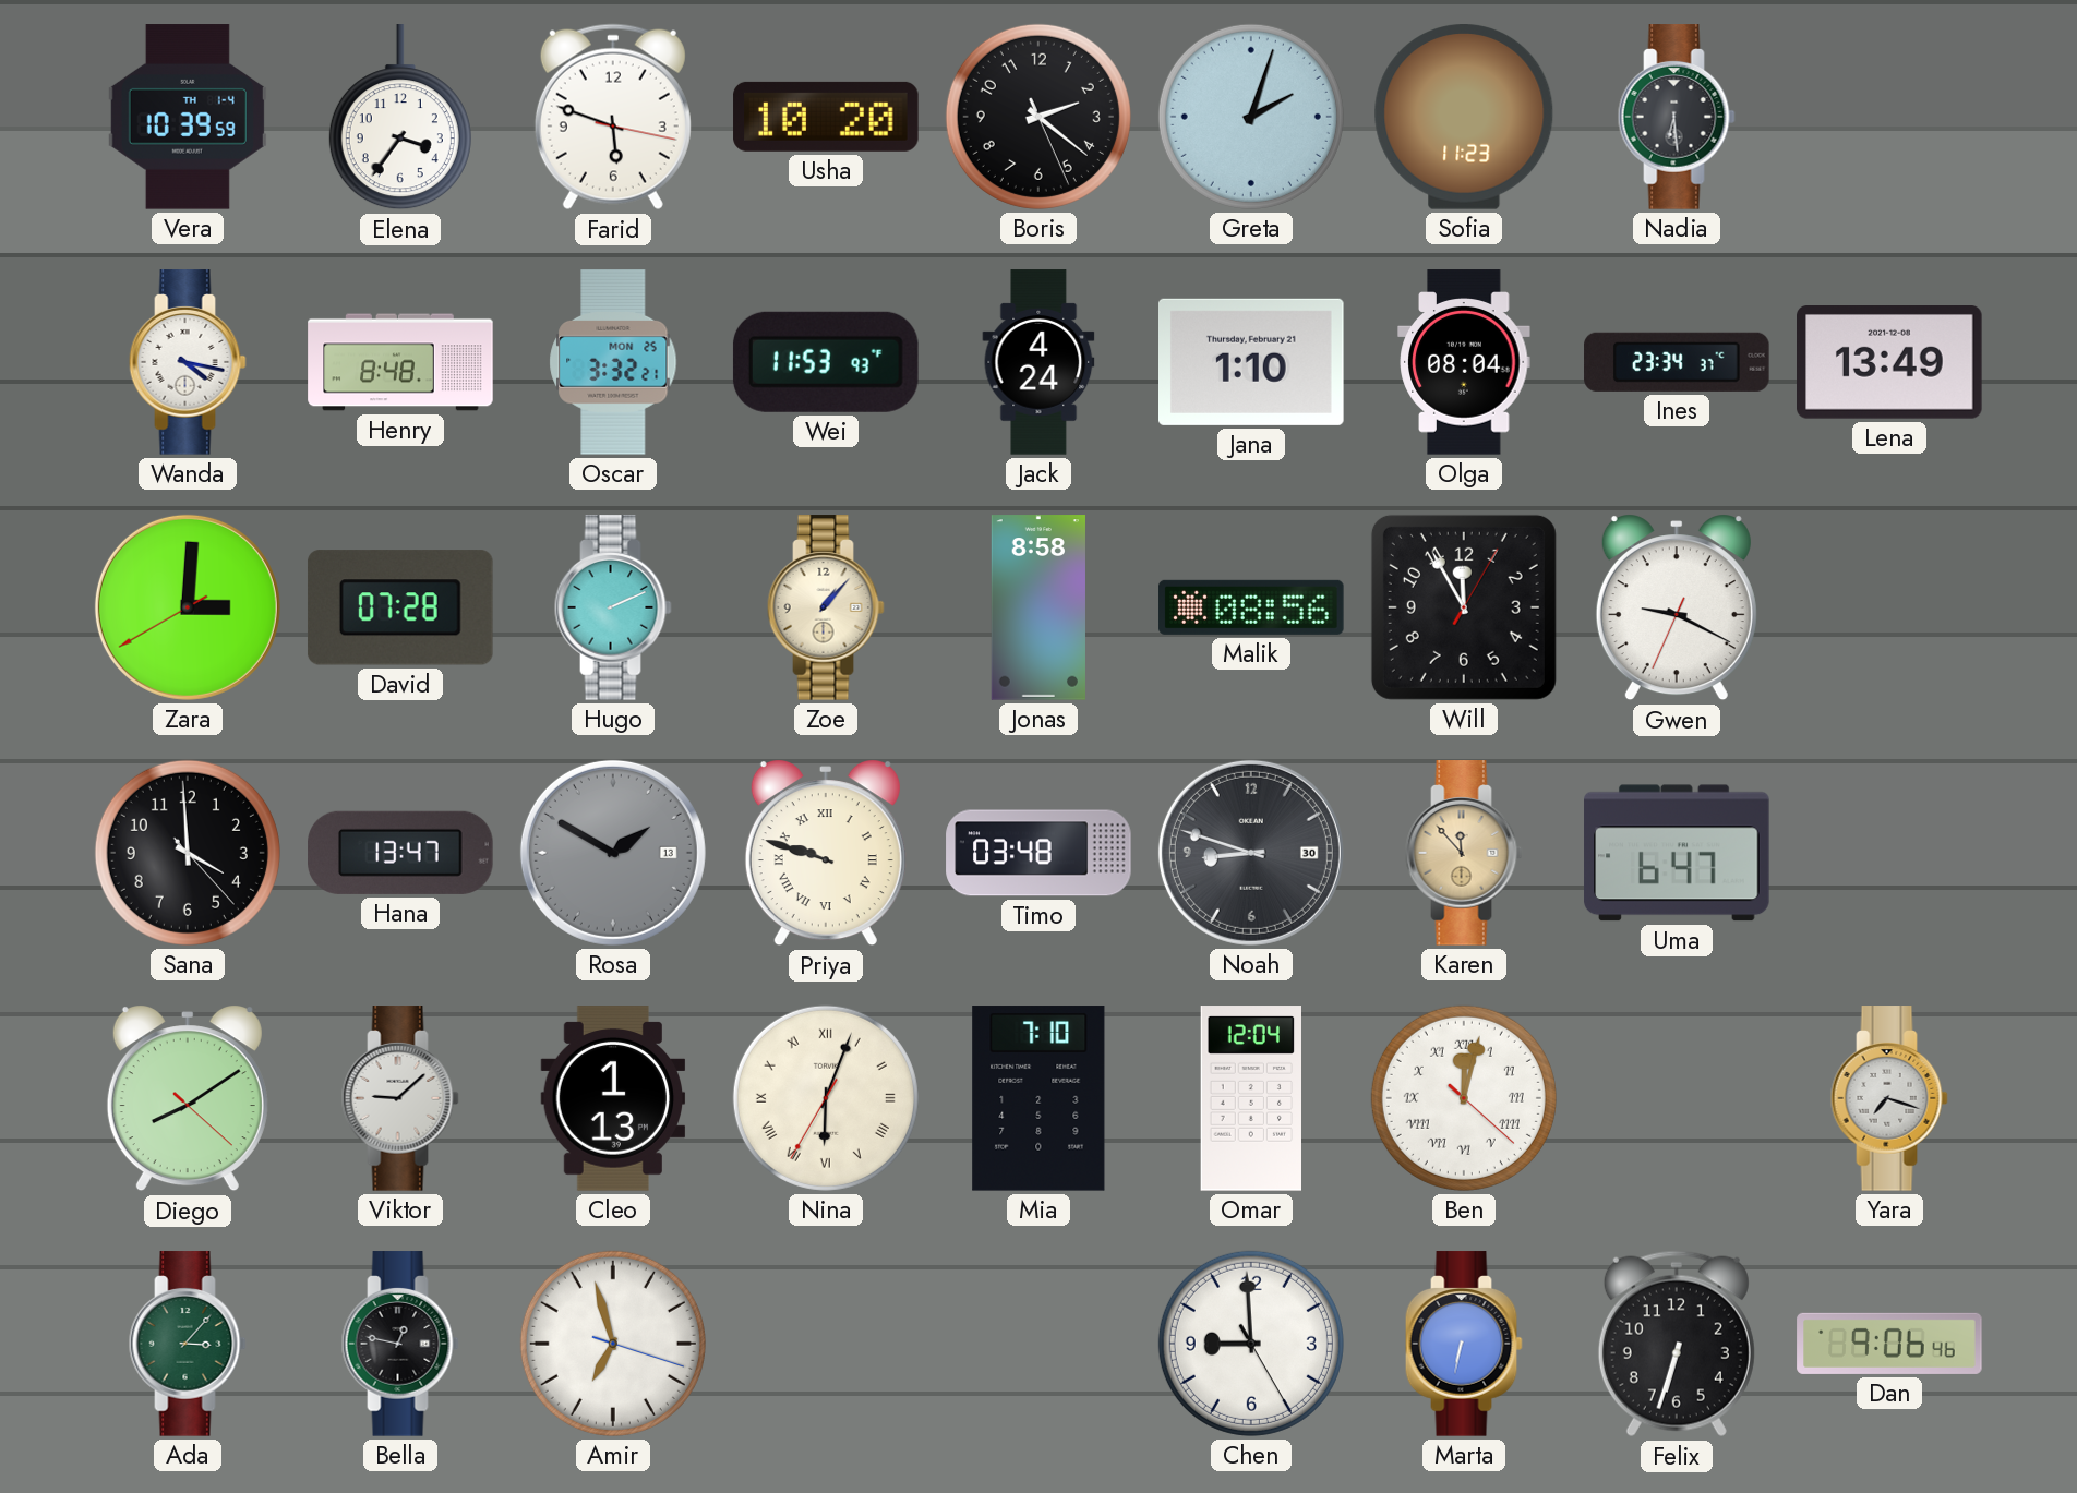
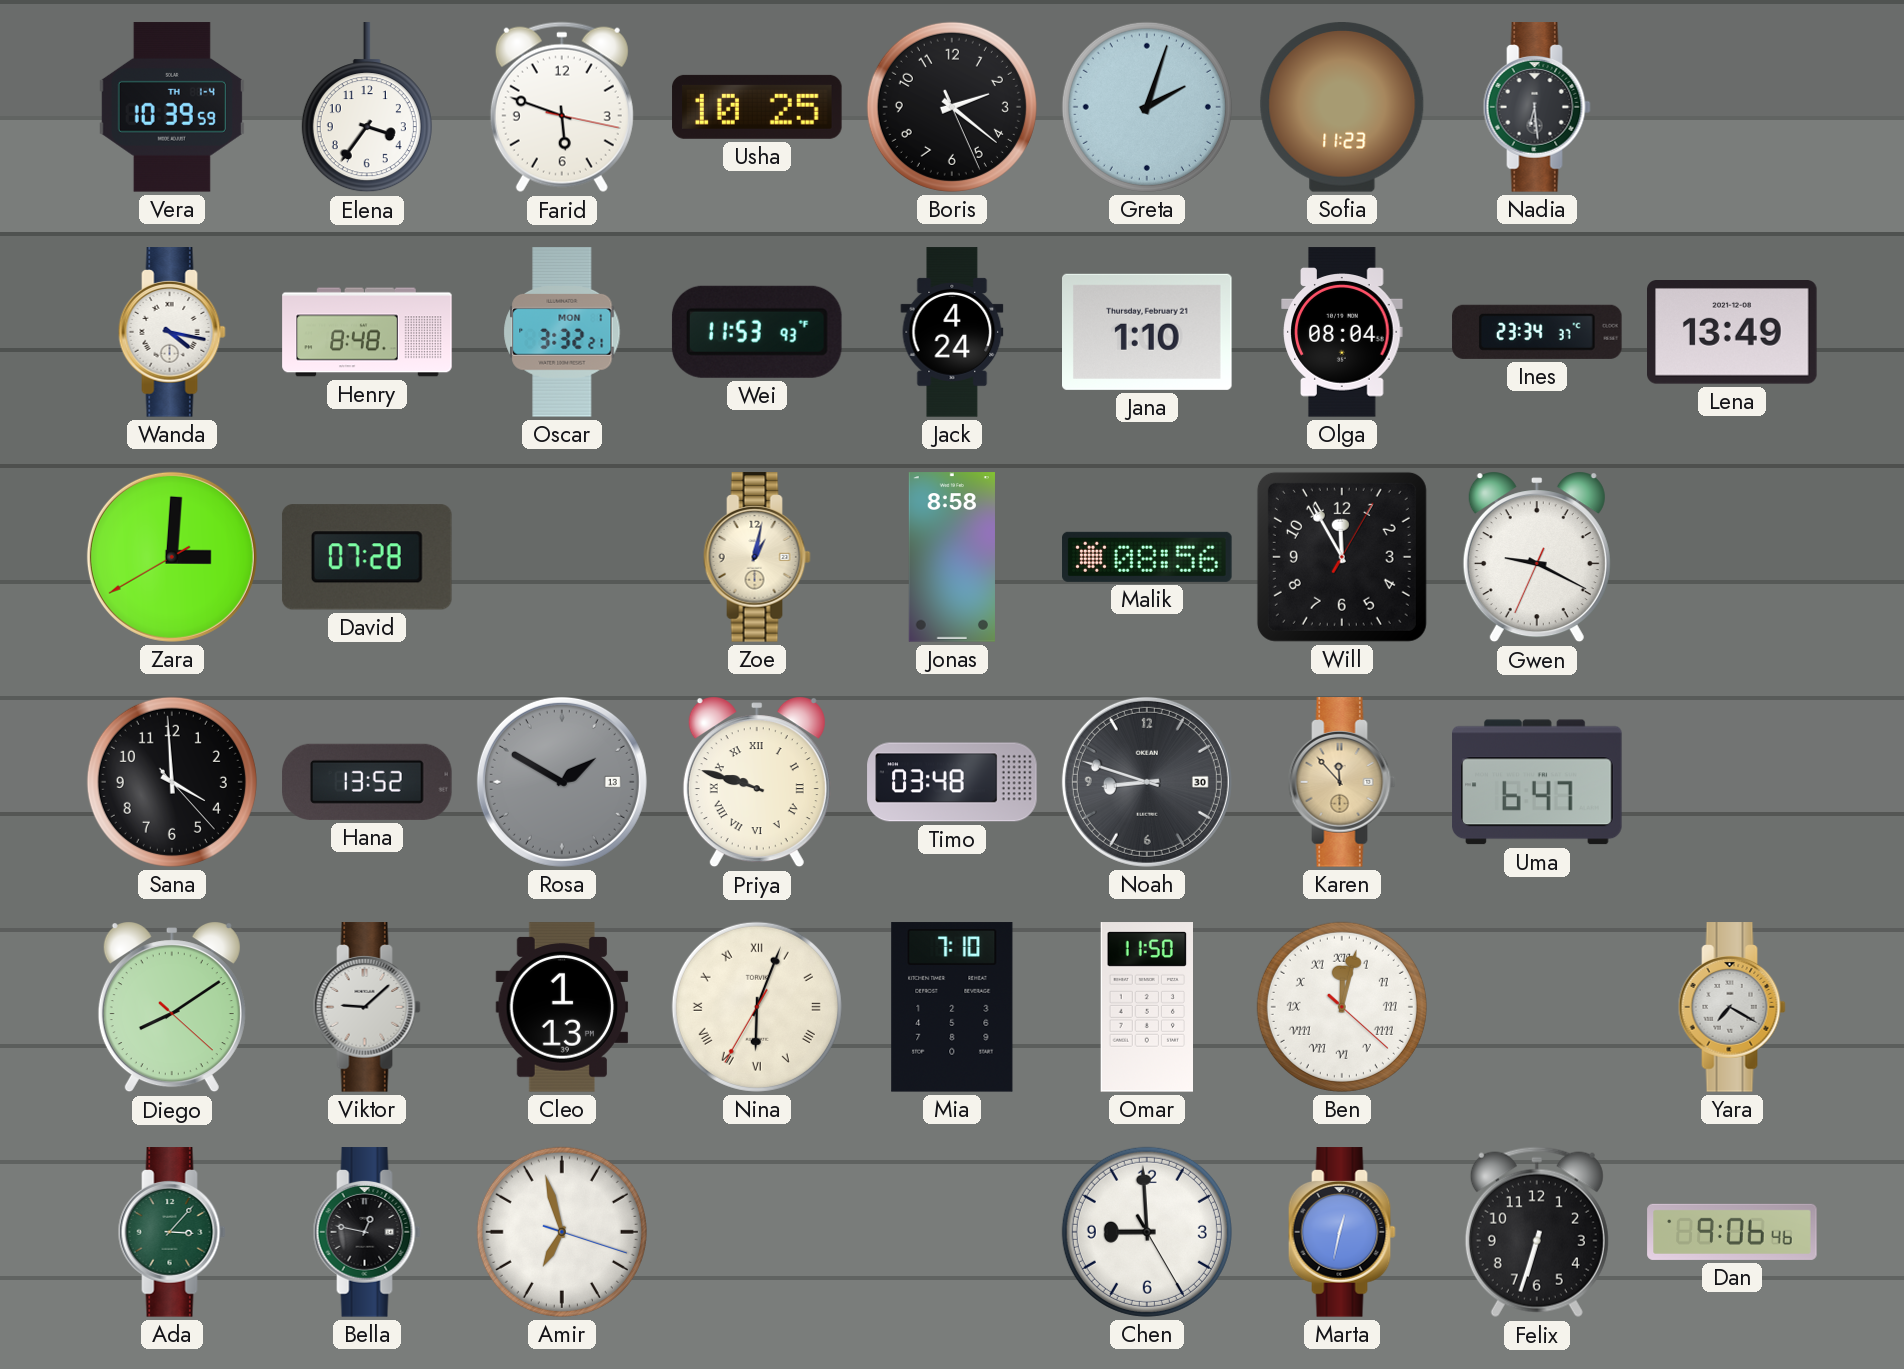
Usha: 10:20 -> 10:25 (757, 107)
Oscar date: MON 25 -> MON 1 (562, 332)
Hugo: 2:11 -> none (613, 607)
Zoe: 1:07 -> 1:02 (757, 557)
Hana: 13:47 -> 13:52 (367, 782)
Omar: 12:04 -> 11:50 (1147, 1007)
Yara: 7:18 -> 7:20 (1732, 1007)
Marta: 6:32 -> 12:32 (1342, 1232)
